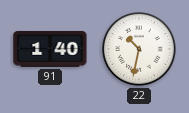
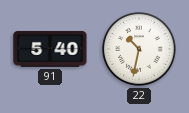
91: 1:40 -> 5:40 (50, 49)
